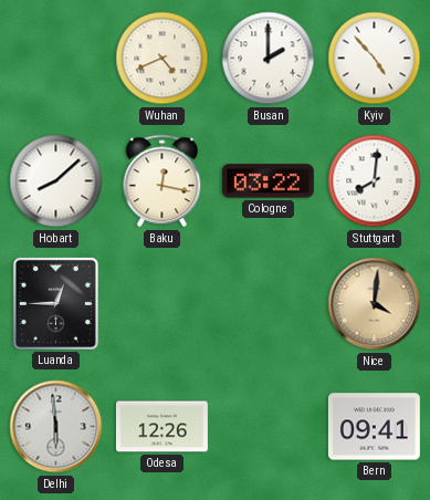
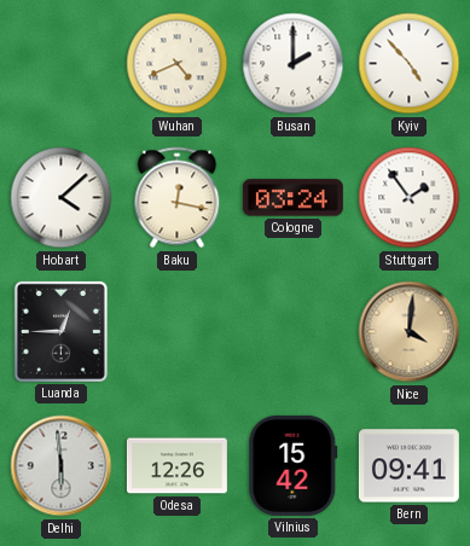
Hobart: 8:08 -> 4:08 (62, 198)
Cologne: 03:22 -> 03:24 (292, 198)
Stuttgart: 8:01 -> 1:54 (410, 198)
Vilnius: none -> 15:42 (294, 465)
